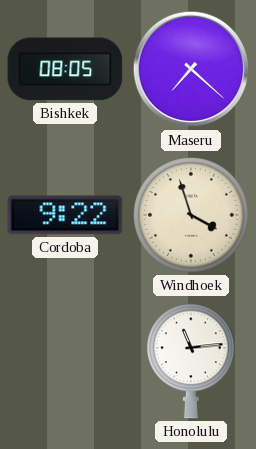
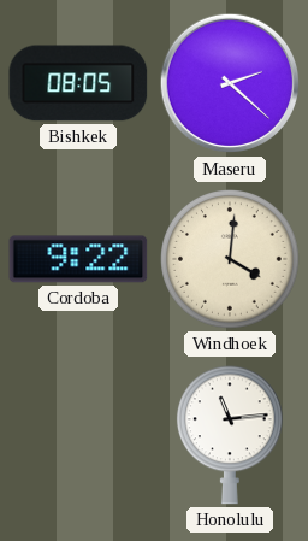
Maseru: 7:22 -> 2:22 (230, 83)
Windhoek: 3:57 -> 4:01 (231, 260)
